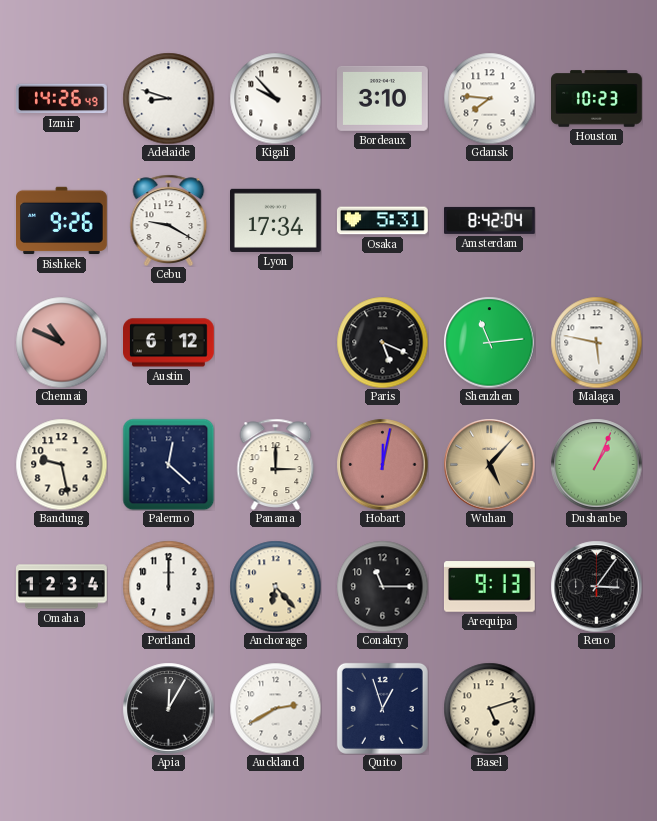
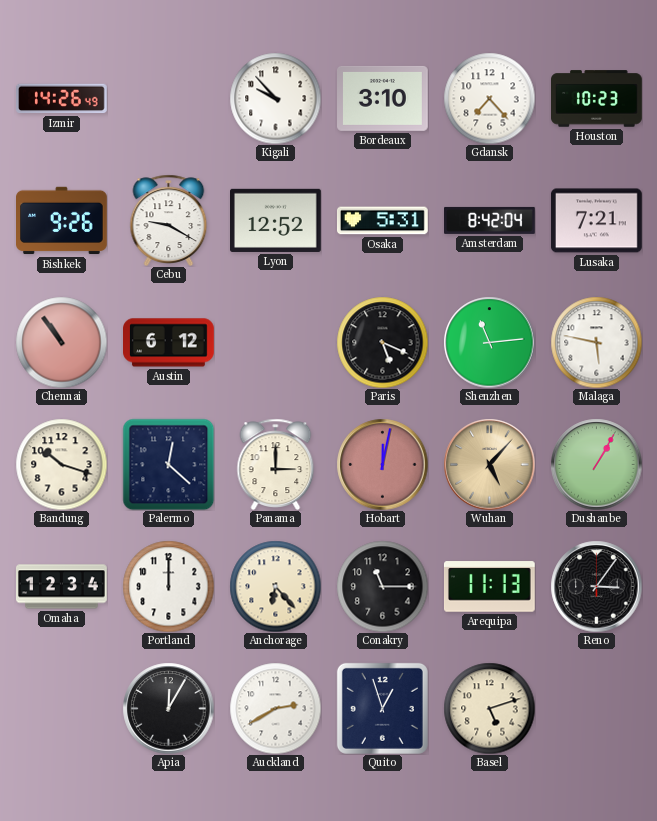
Adelaide: 8:48 -> none (168, 98)
Gdansk: 7:46 -> 7:23 (489, 98)
Lyon: 17:34 -> 12:52 (276, 220)
Lusaka: none -> 7:21 (596, 221)
Chennai: 10:49 -> 10:54 (61, 342)
Bandung: 9:28 -> 10:18 (61, 464)
Dushanbe: 1:04 -> 1:05 (596, 464)
Arequipa: 9:13 -> 11:13 (490, 587)
